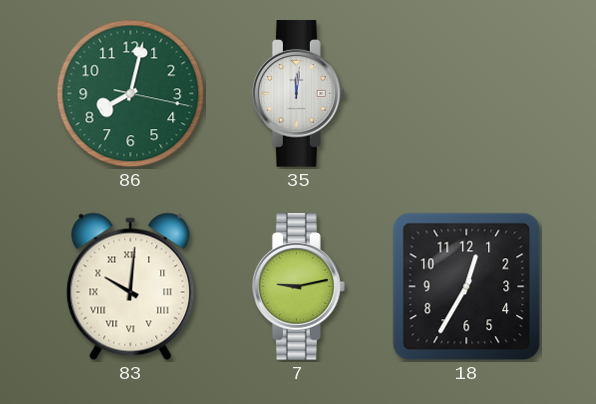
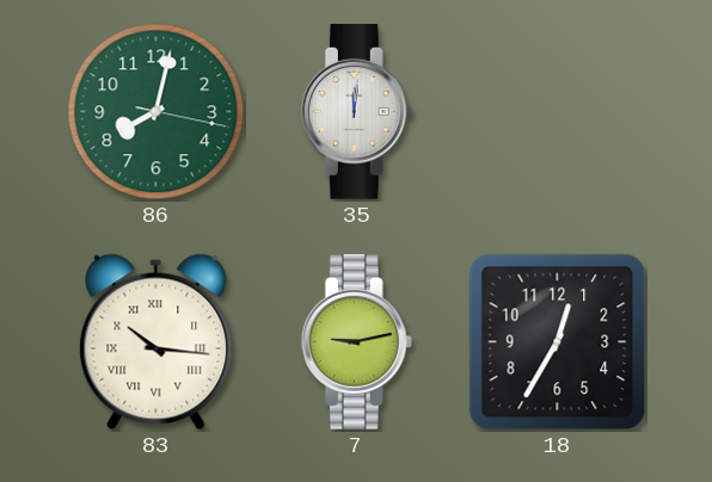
83: 10:01 -> 10:16 (156, 342)
